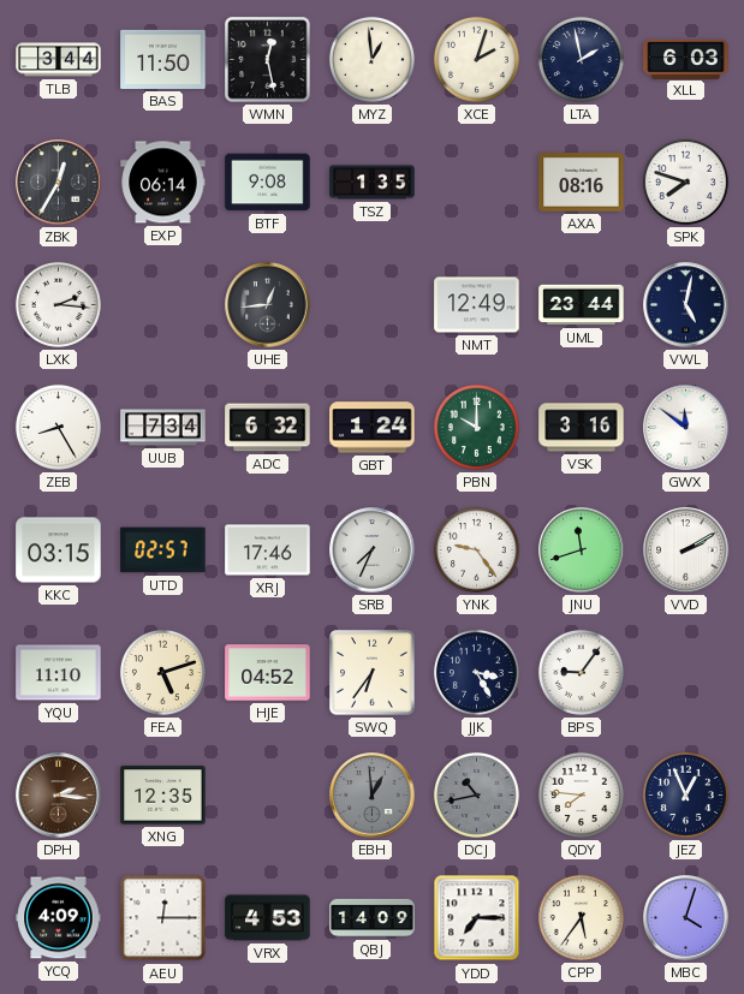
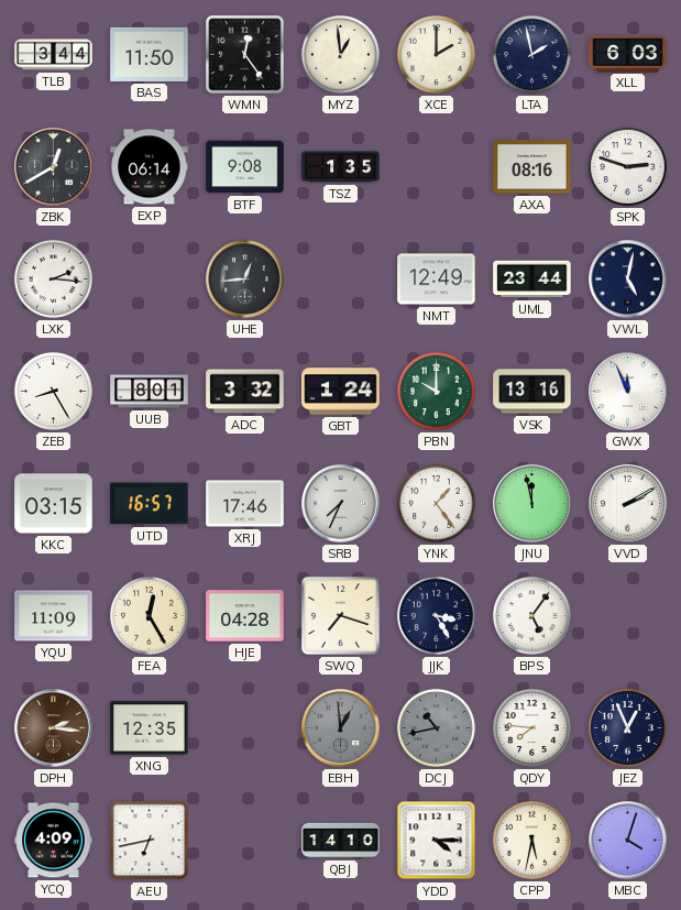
WMN: 12:28 -> 12:24 (245, 55)
XCE: 2:03 -> 2:00 (436, 54)
ZBK: 12:35 -> 12:40 (54, 167)
SPK: 7:48 -> 2:48 (627, 166)
UUB: 7:34 -> 8:01 (150, 392)
ADC: 6:32 -> 3:32 (245, 392)
VSK: 3:16 -> 13:16 (532, 392)
GWX: 11:51 -> 11:56 (628, 392)
UTD: 02:57 -> 16:57 (150, 504)
YNK: 9:24 -> 1:24 (436, 503)
JNU: 11:42 -> 11:58 (532, 504)
YQU: 11:10 -> 11:09 (54, 616)
FEA: 5:12 -> 12:25 (149, 615)
HJE: 04:52 -> 04:28 (245, 616)
SWQ: 6:36 -> 7:18 (341, 616)
BPS: 9:06 -> 5:06 (531, 615)
AEU: 12:15 -> 6:43 (150, 841)
VRX: 4:53 -> none (268, 918)
QBJ: 14:09 -> 14:10 (341, 841)
YDD: 7:15 -> 4:15 (437, 841)
CPP: 5:36 -> 5:32 (531, 840)
